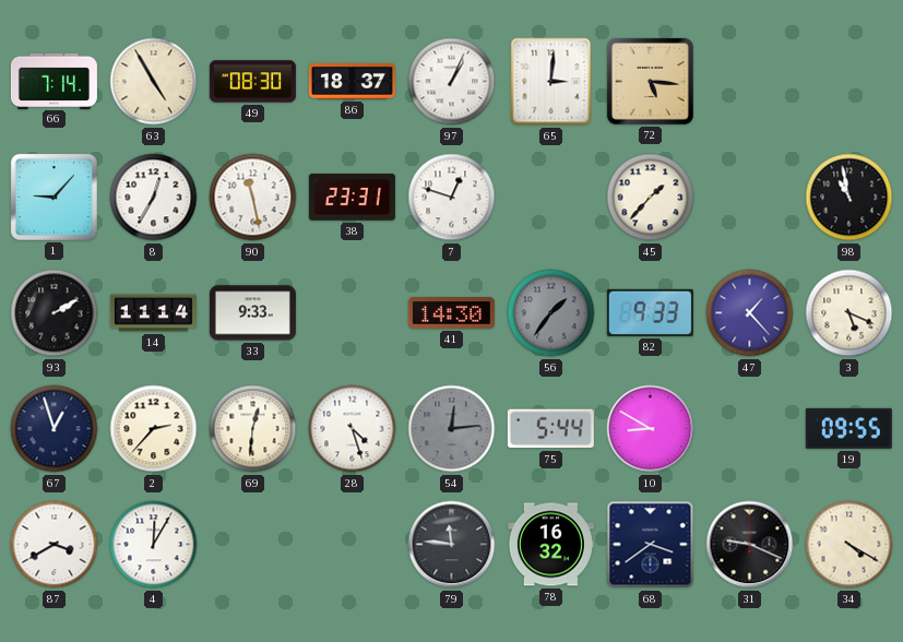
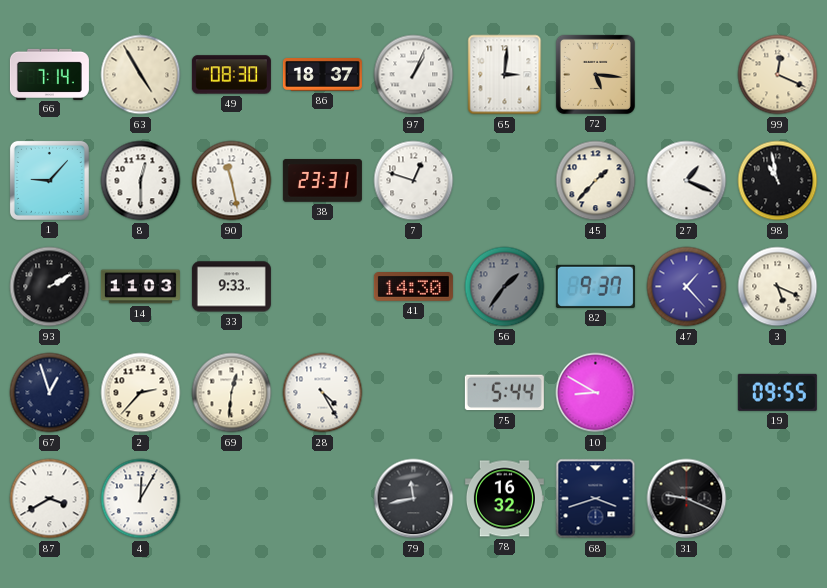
99: none -> 12:19 (778, 75)
8: 12:35 -> 12:30 (141, 181)
27: none -> 1:19 (687, 181)
14: 11:14 -> 11:03 (140, 287)
82: 9:33 -> 9:37 (595, 286)
28: 4:27 -> 4:25 (323, 393)
54: 12:14 -> none (452, 429)
79: 11:46 -> 11:43 (414, 499)
68: 3:39 -> 3:42 (596, 499)
34: 4:20 -> none (849, 545)
